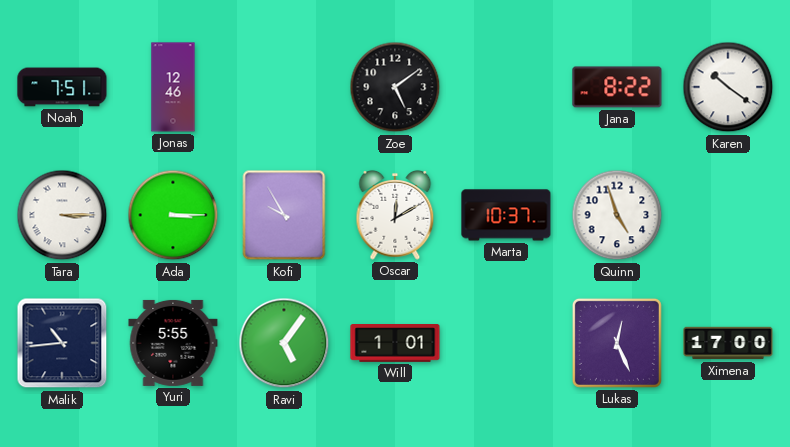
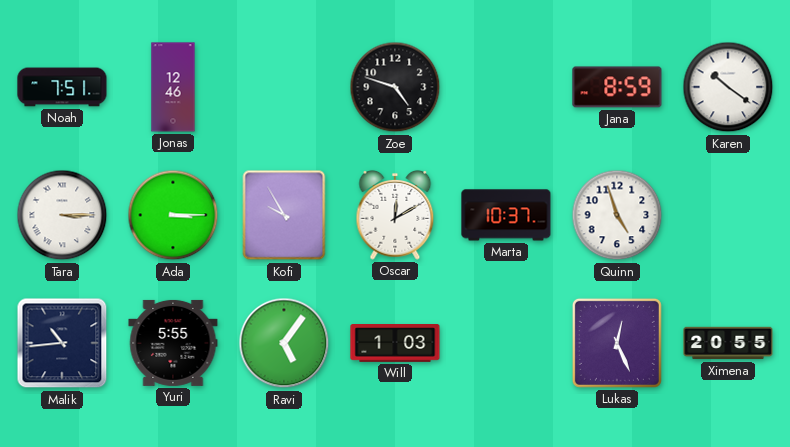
Zoe: 5:09 -> 4:48 (395, 87)
Jana: 8:22 -> 8:59 (617, 87)
Will: 1:01 -> 1:03 (395, 344)
Ximena: 17:00 -> 20:55 (728, 343)
